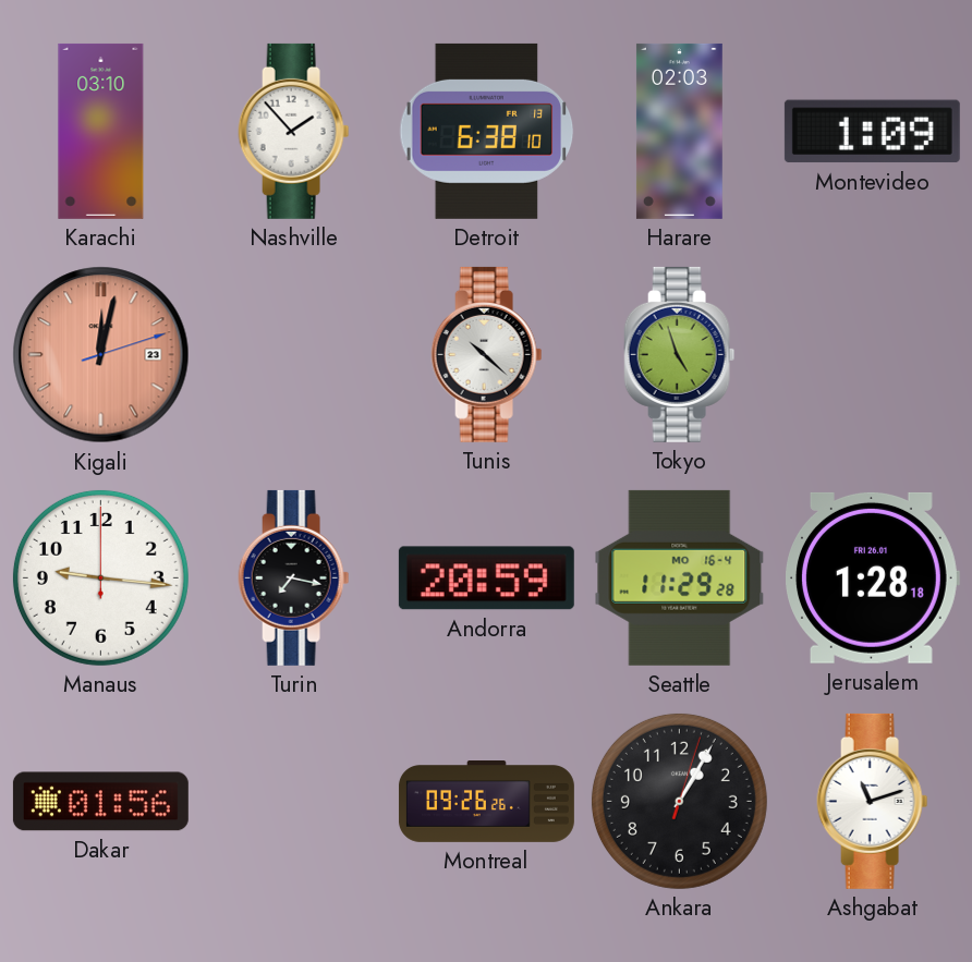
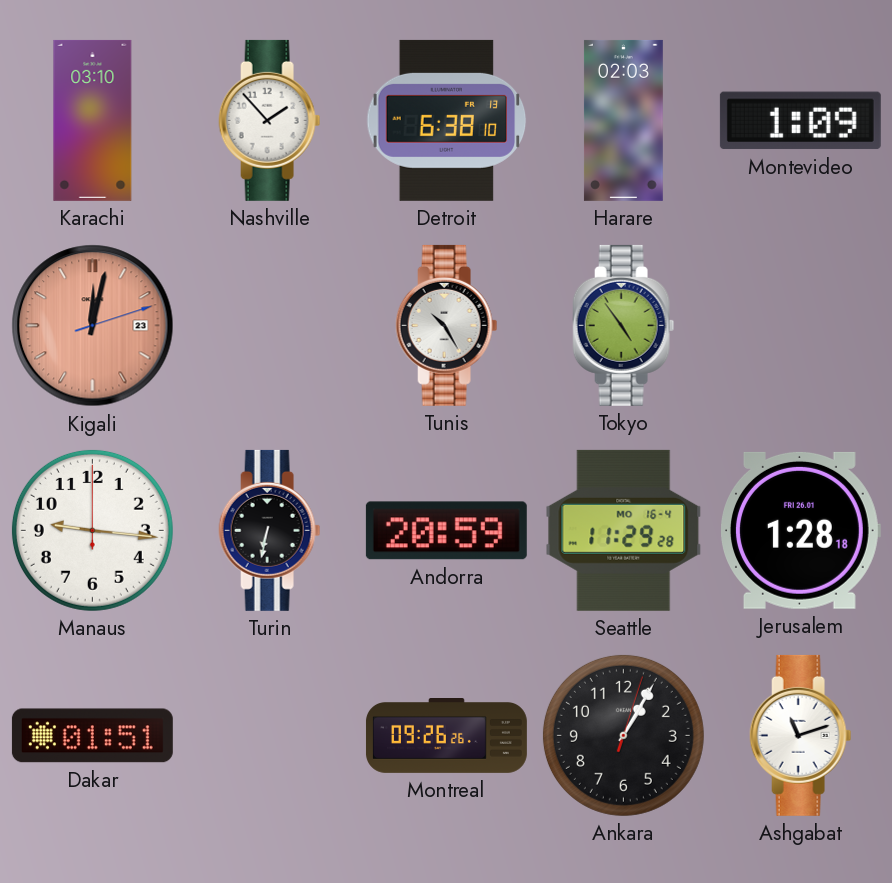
Tunis: 10:22 -> 10:25 (447, 325)
Tokyo: 4:57 -> 4:54 (624, 325)
Turin: 7:17 -> 6:32 (270, 530)
Dakar: 01:56 -> 01:51 (92, 736)
